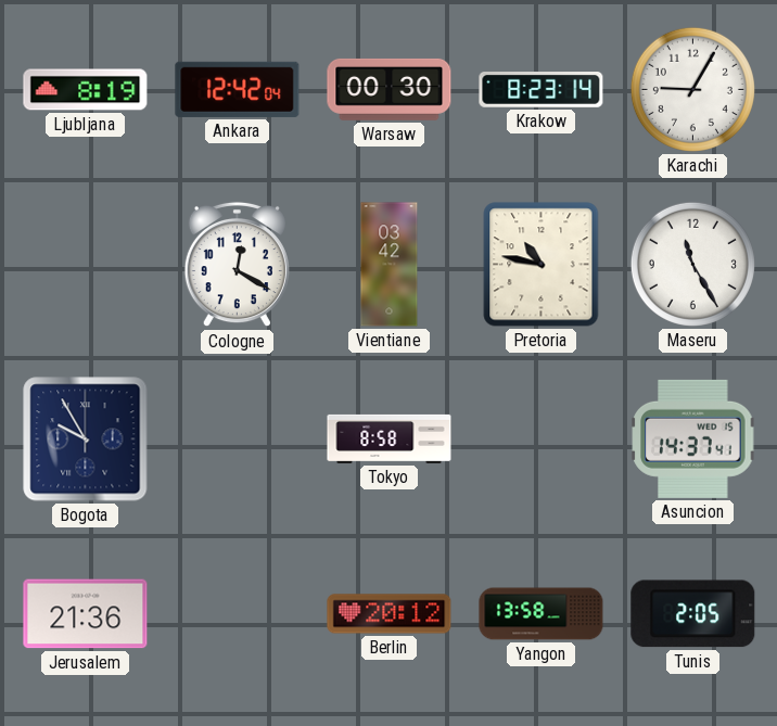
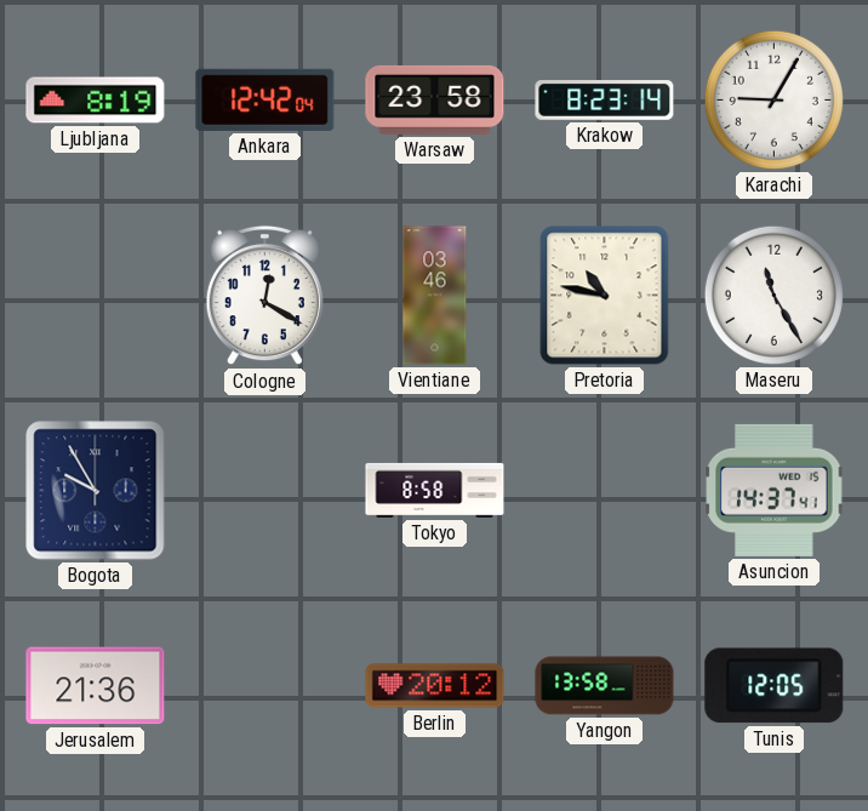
Warsaw: 00:30 -> 23:58 (435, 99)
Vientiane: 03:42 -> 03:46 (435, 296)
Tunis: 2:05 -> 12:05 (775, 686)
